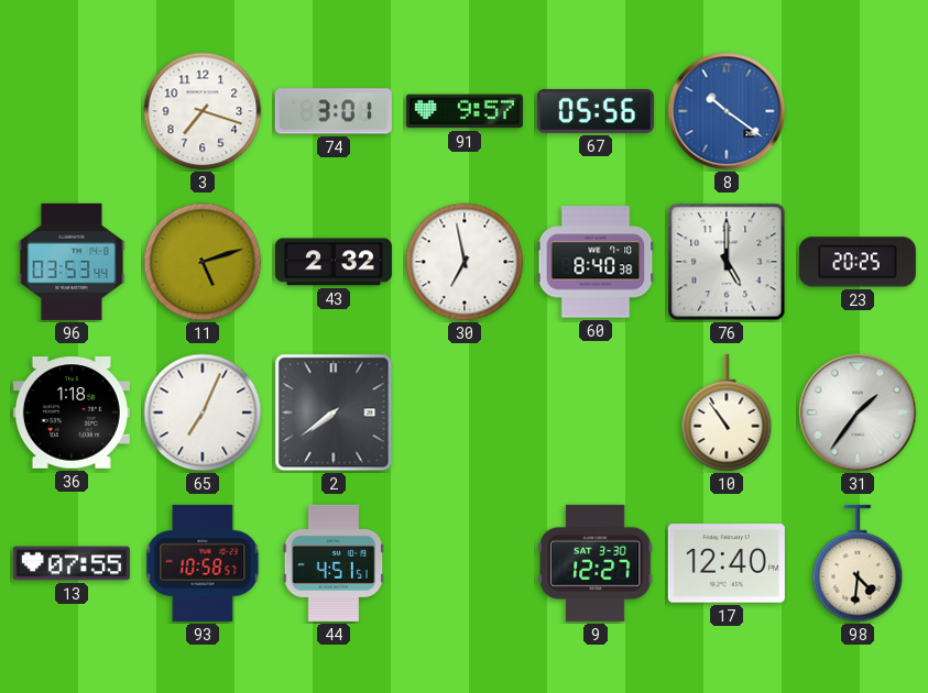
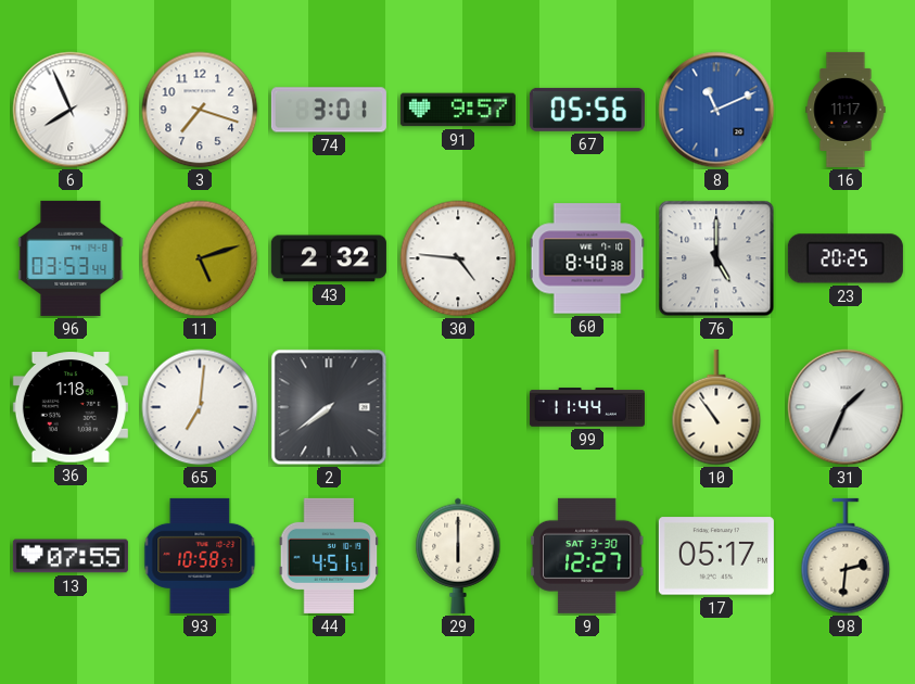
6: none -> 7:56 (71, 110)
8: 10:21 -> 11:11 (716, 110)
16: none -> 11:17 (846, 110)
30: 6:58 -> 4:46 (458, 258)
65: 7:04 -> 7:01 (200, 407)
99: none -> 11:44 (587, 407)
31: 1:36 -> 1:34 (846, 407)
29: none -> 6:00 (458, 556)
17: 12:40 -> 05:17 (716, 556)
98: 4:31 -> 2:31 (846, 556)
